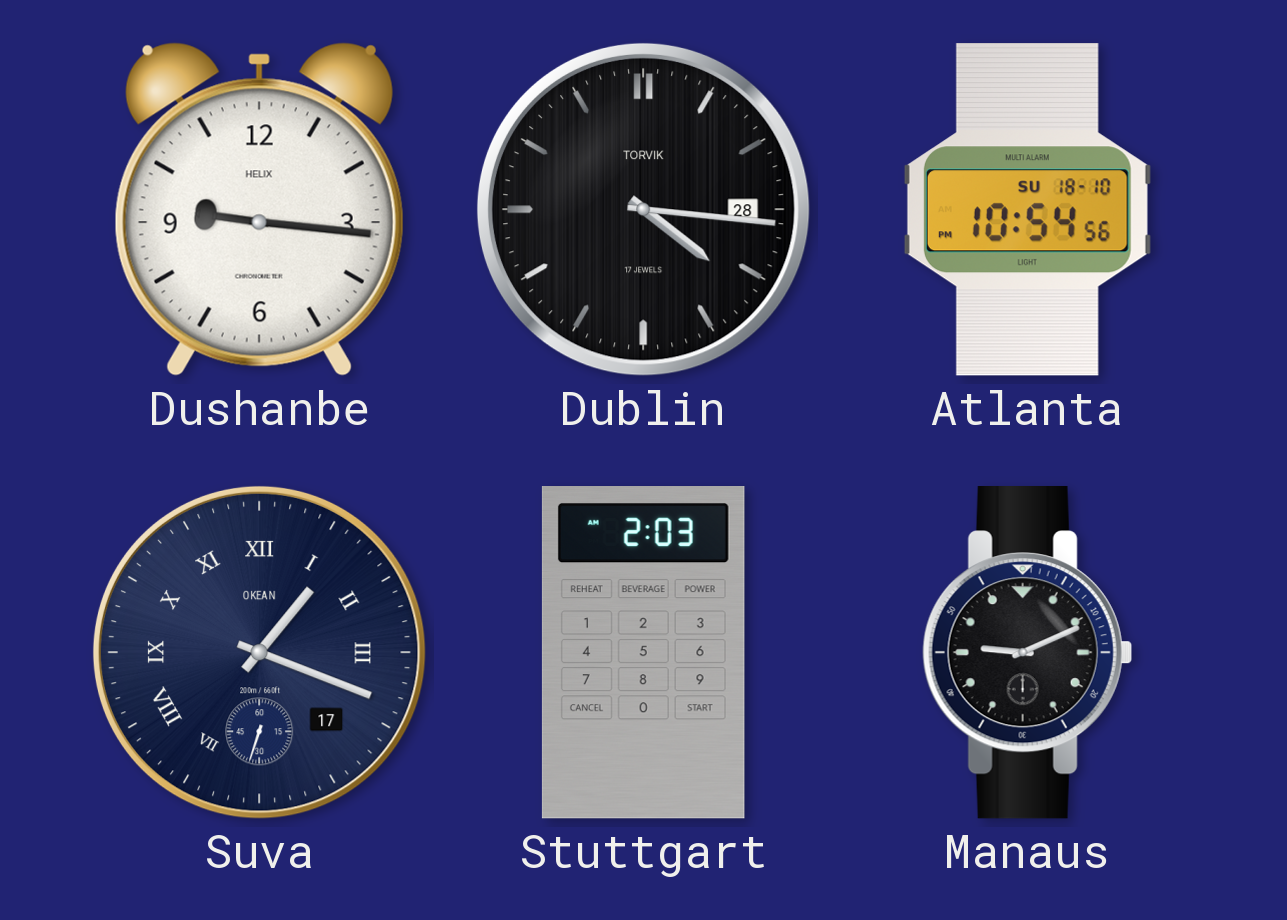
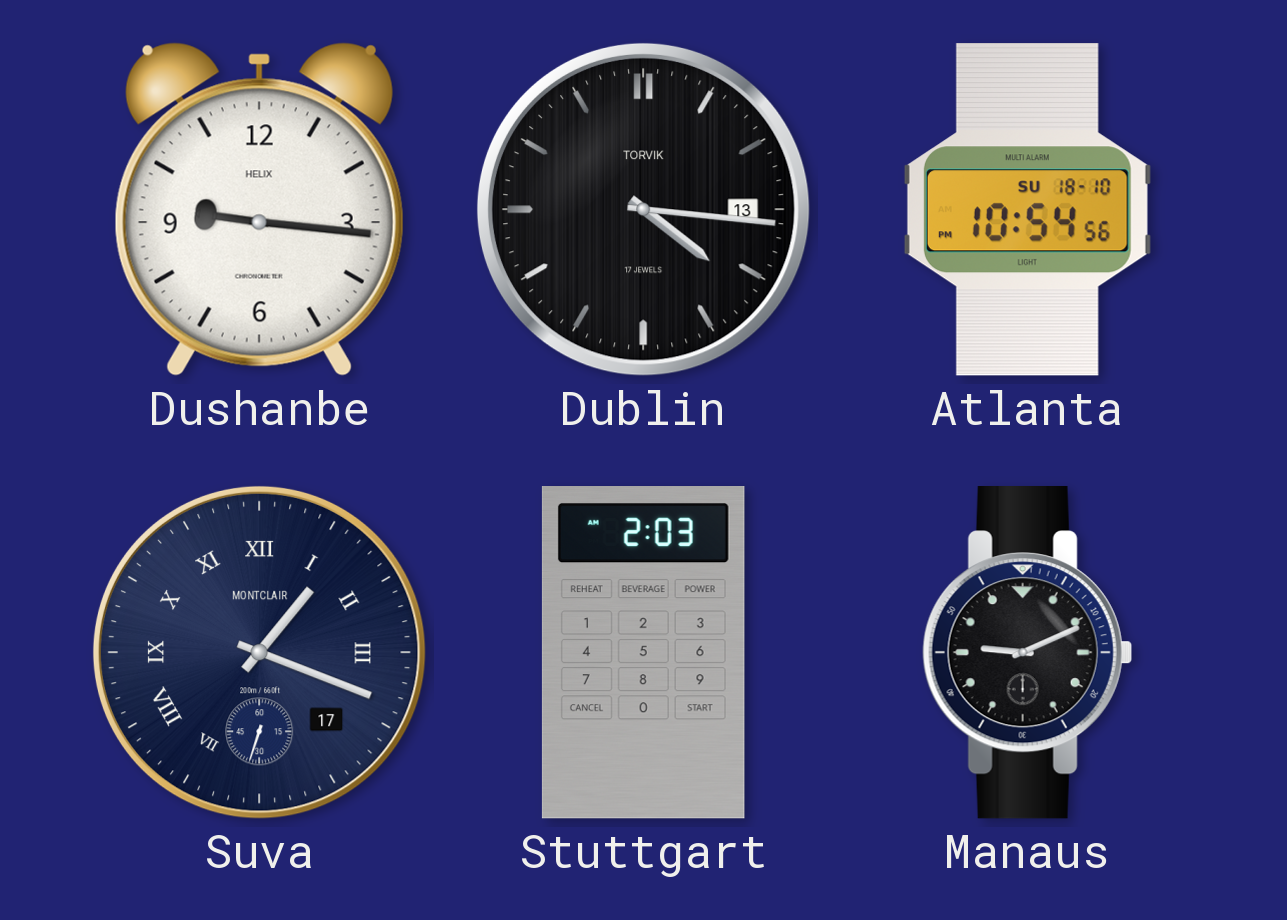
Dublin date: 28 -> 13 (643, 209)
Suva brand: OKEAN -> MONTCLAIR (259, 652)
